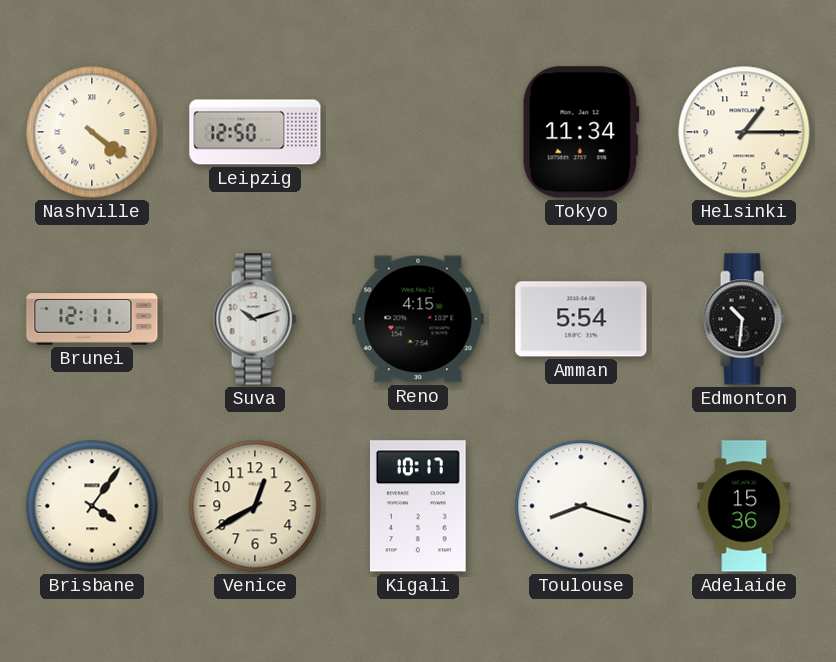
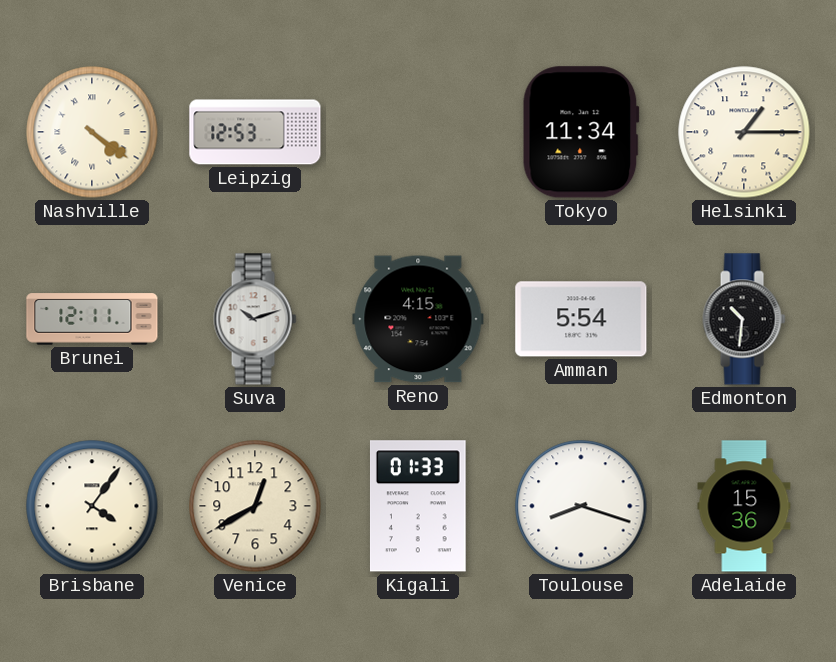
Leipzig: 12:50 -> 12:53 (255, 132)
Kigali: 10:17 -> 01:33 (418, 506)
